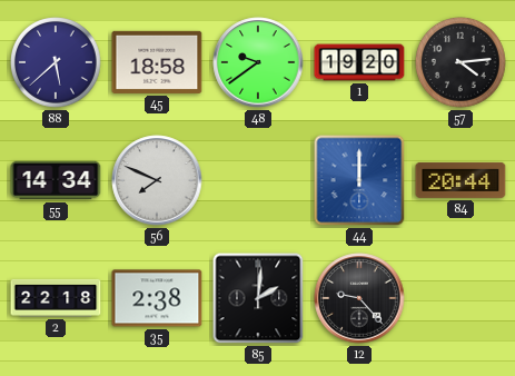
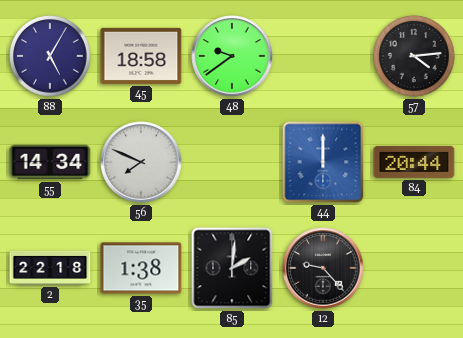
88: 5:38 -> 5:05 (50, 56)
1: 19:20 -> none (359, 62)
35: 2:38 -> 1:38 (141, 268)
